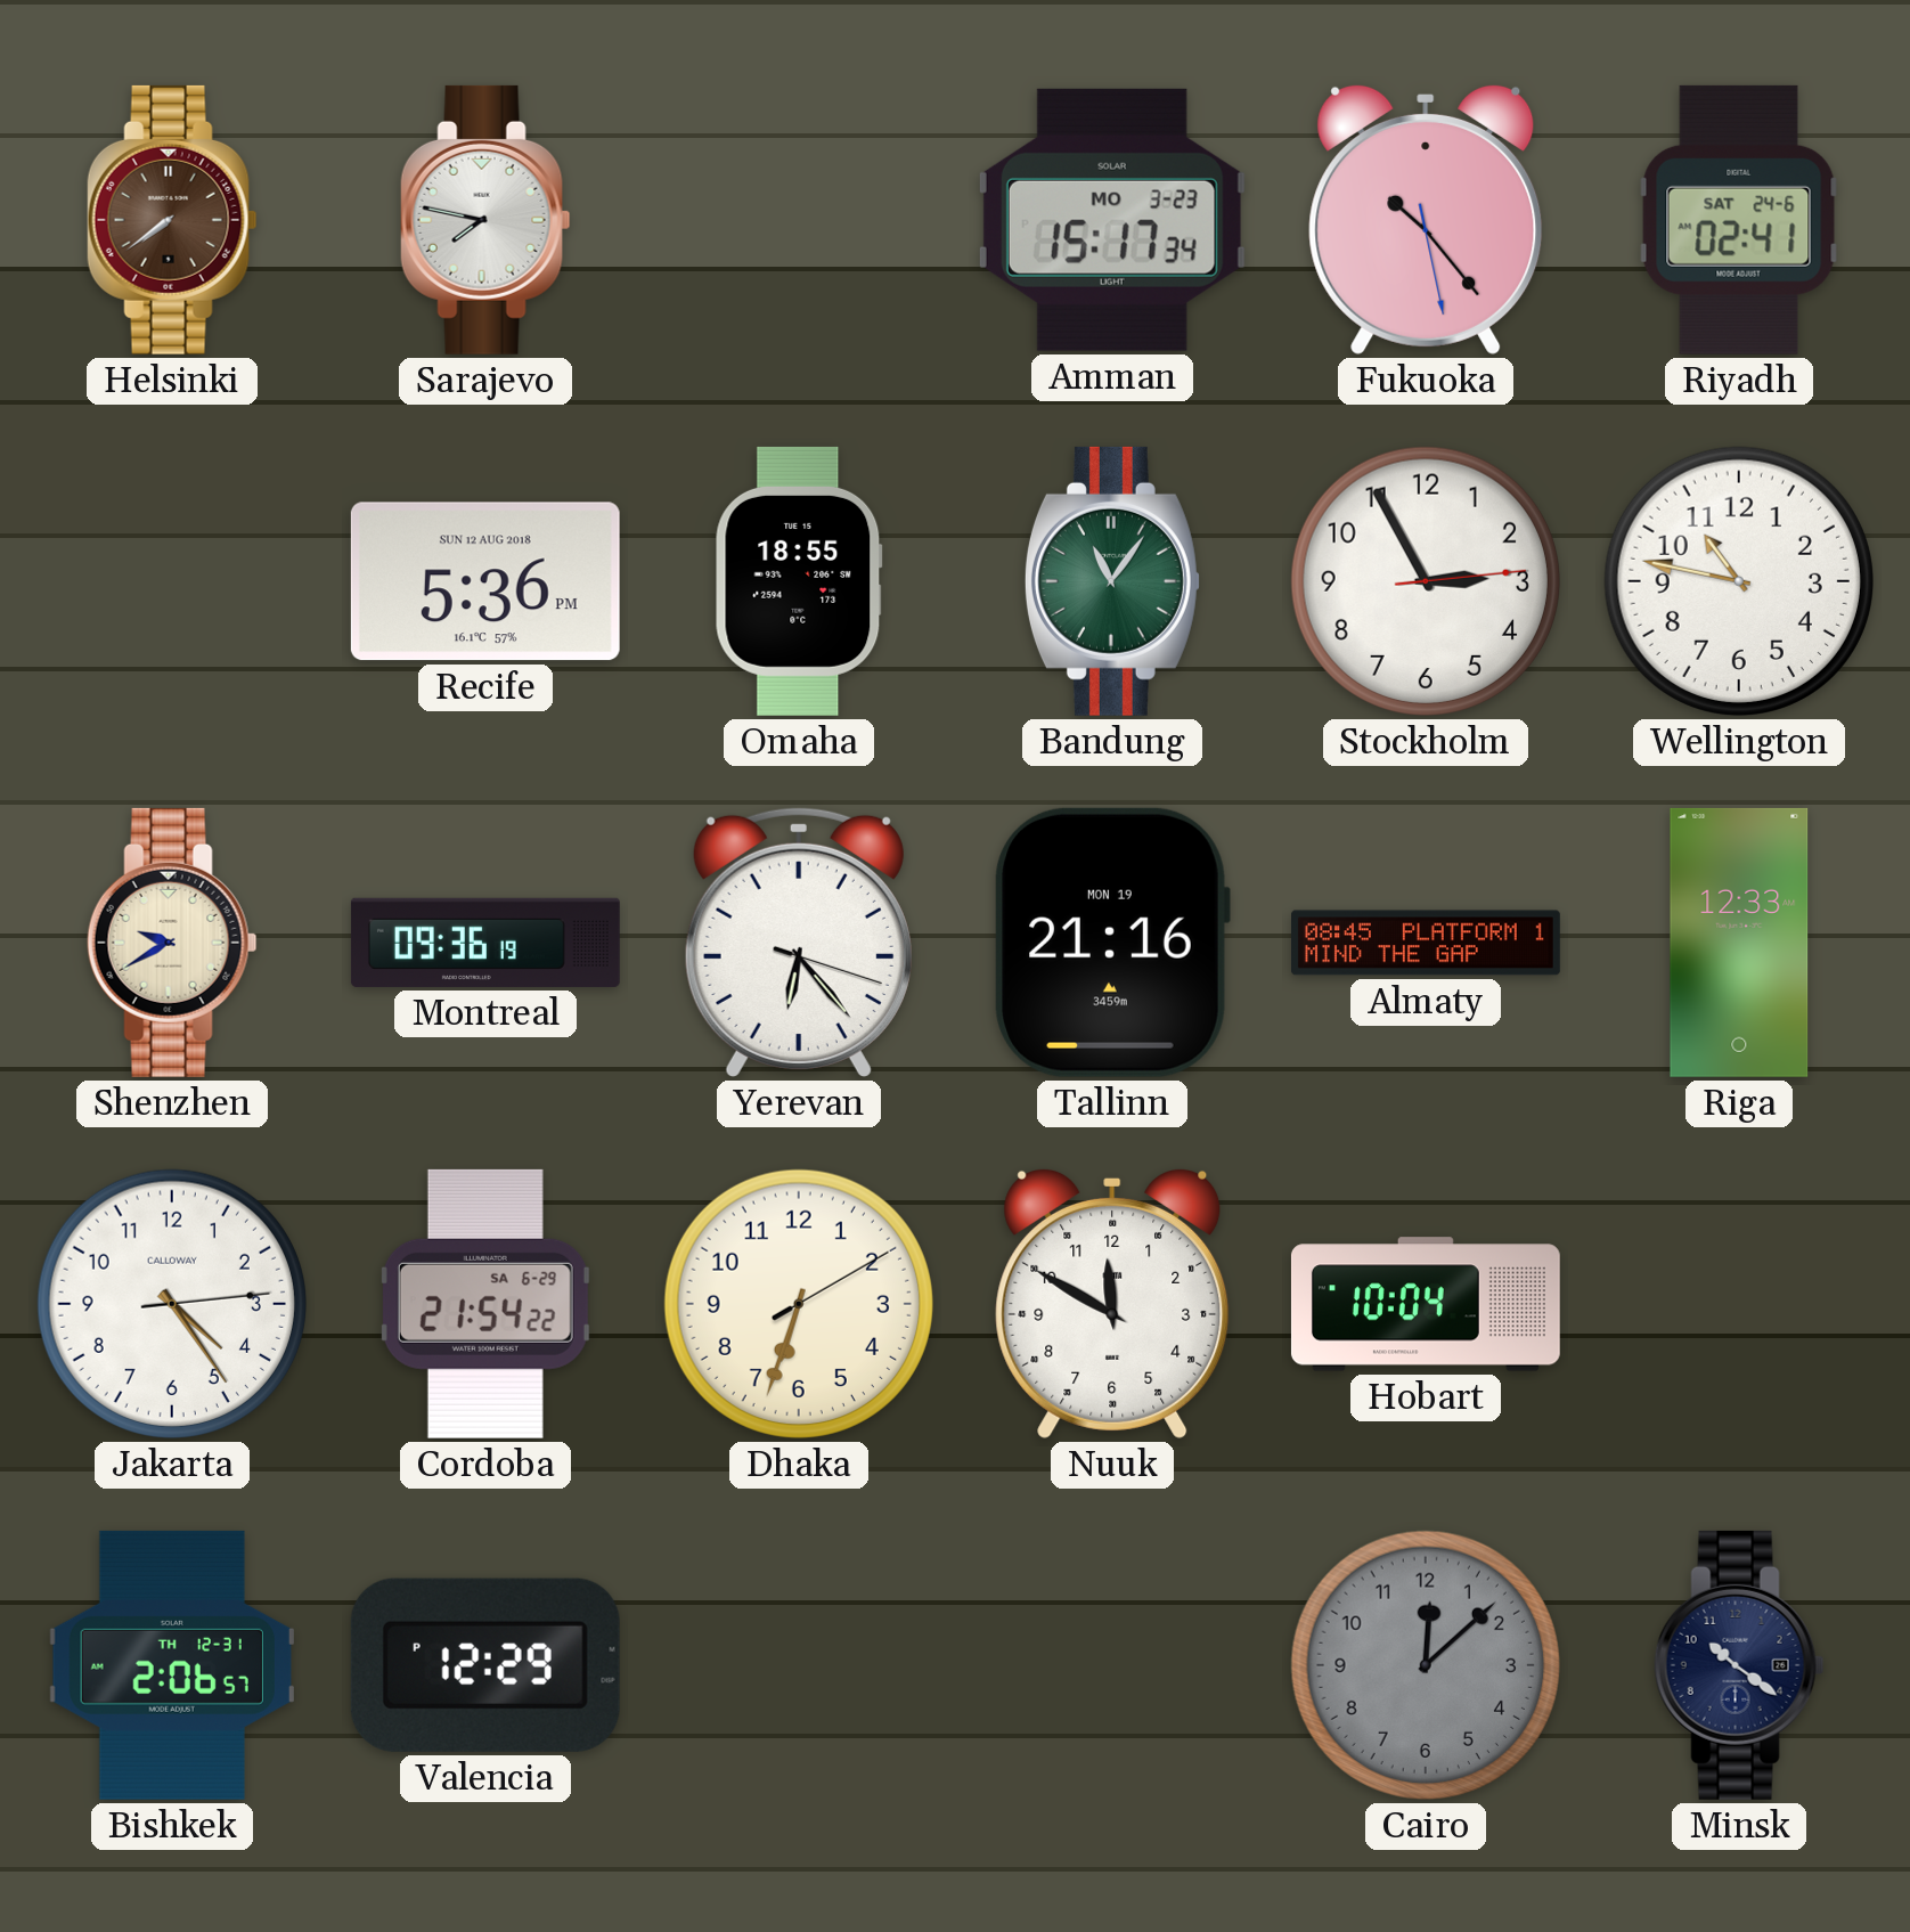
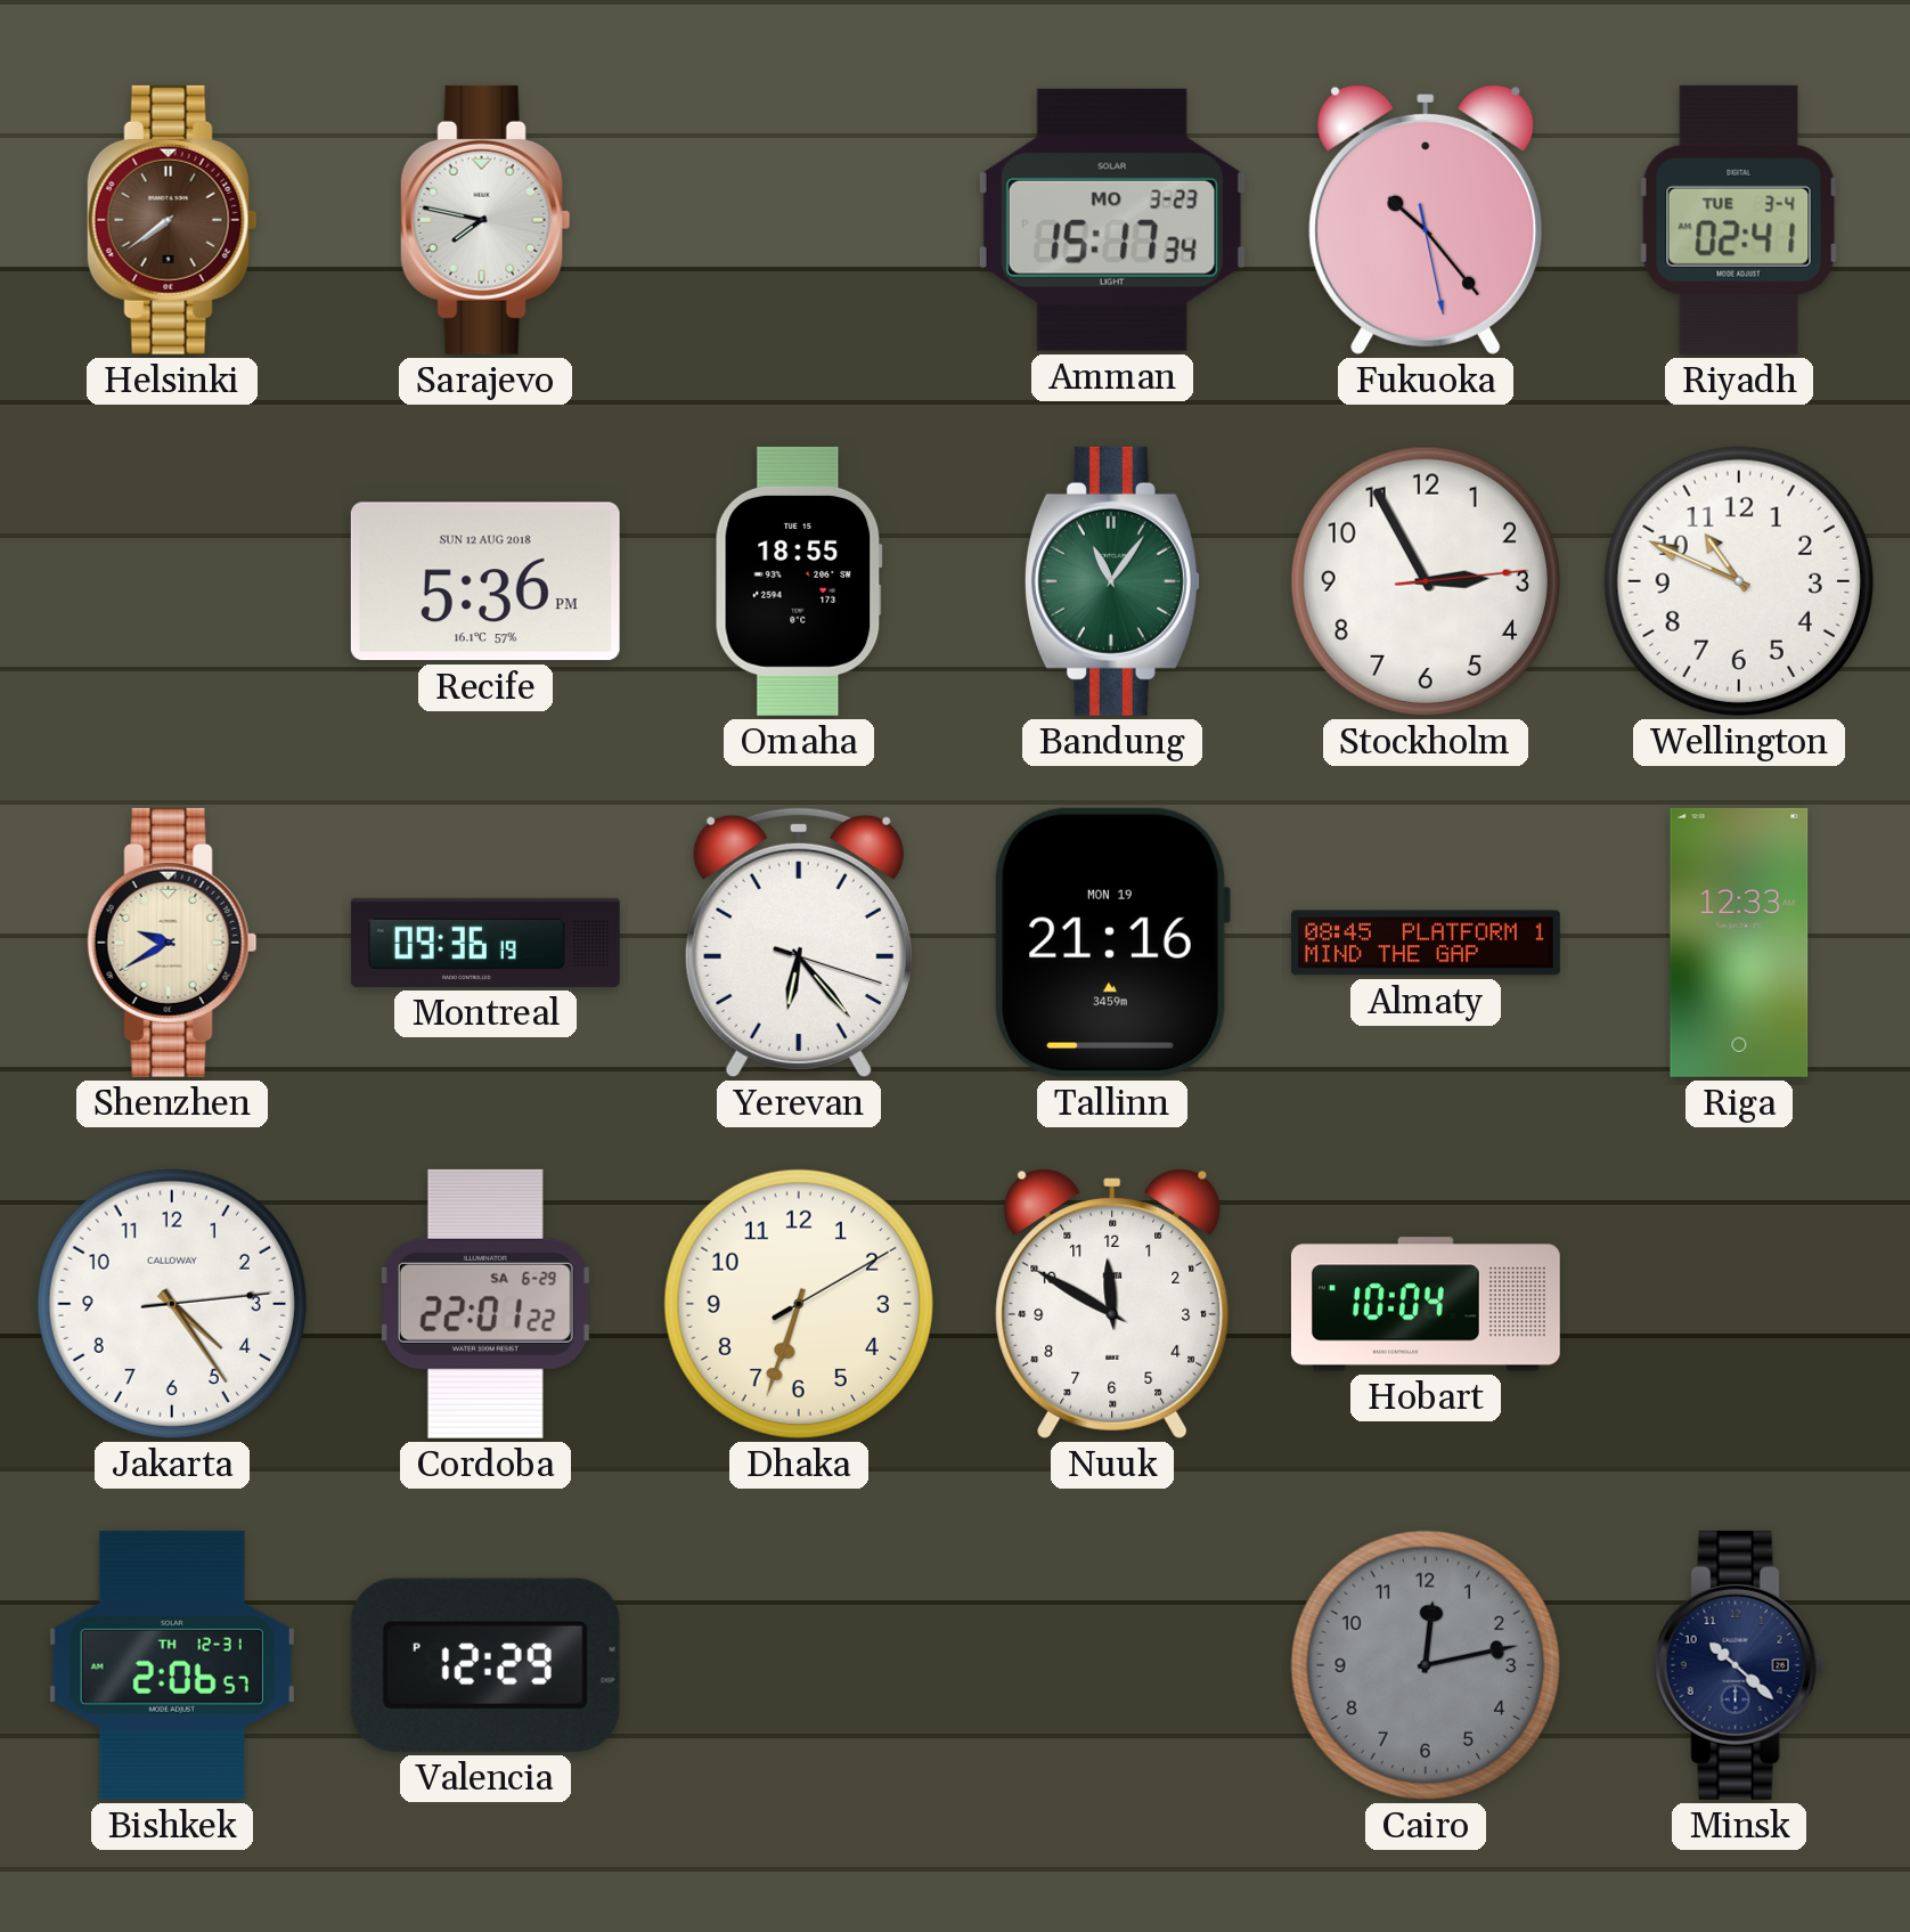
Riyadh date: SAT 24-6 -> TUE 3-4 (1739, 220)
Wellington: 10:47 -> 10:49 (1739, 581)
Cordoba: 21:54 -> 22:01 (485, 1304)
Cairo: 12:08 -> 12:13 (1426, 1665)
Minsk: 10:21 -> 10:22 (1739, 1665)
